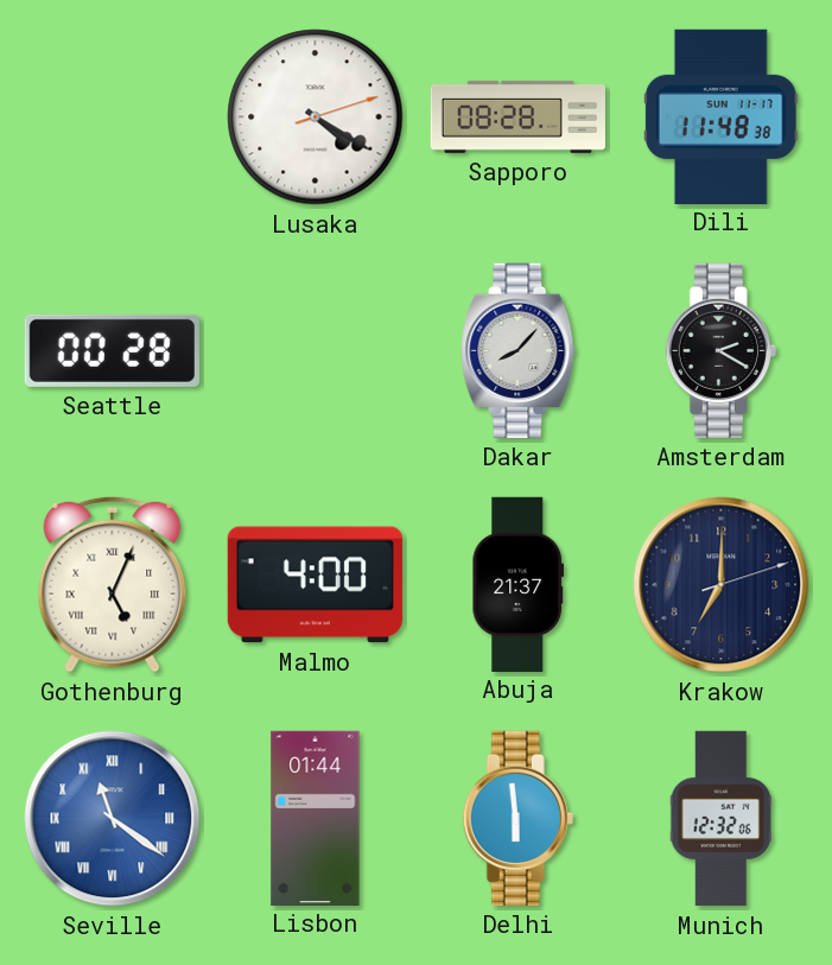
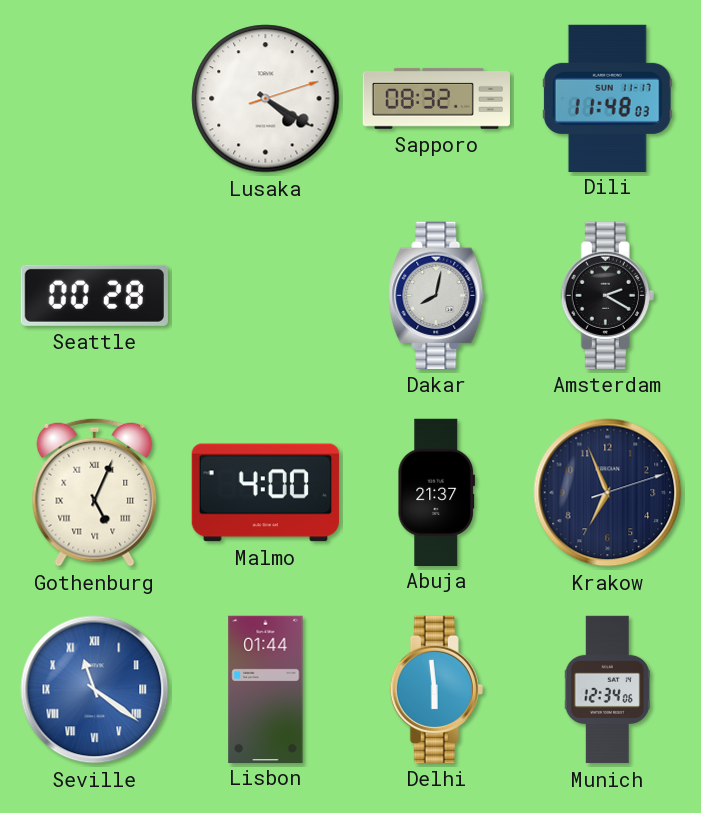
Sapporo: 08:28 -> 08:32 (436, 98)
Dili: 11:48:38 -> 11:48:03 (607, 98)
Dakar: 8:07 -> 8:02 (437, 295)
Krakow: 7:00 -> 6:56 (608, 493)
Munich: 12:32 -> 12:34 (607, 690)
